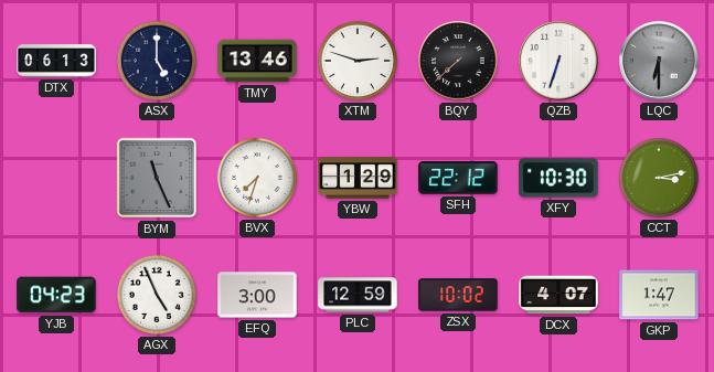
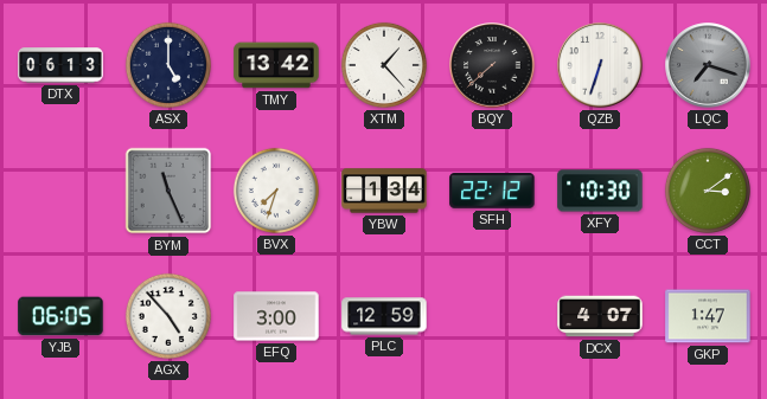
TMY: 13:46 -> 13:42 (276, 65)
XTM: 2:48 -> 1:23 (384, 65)
LQC: 6:30 -> 7:18 (708, 65)
YBW: 1:29 -> 1:34 (384, 191)
CCT: 3:13 -> 3:09 (708, 191)
YJB: 04:23 -> 06:05 (60, 316)
AGX: 4:56 -> 4:53 (168, 316)
ZSX: 10:02 -> none (458, 295)
